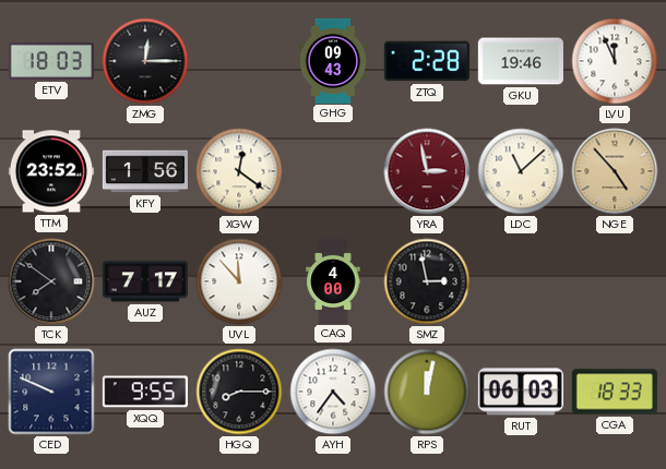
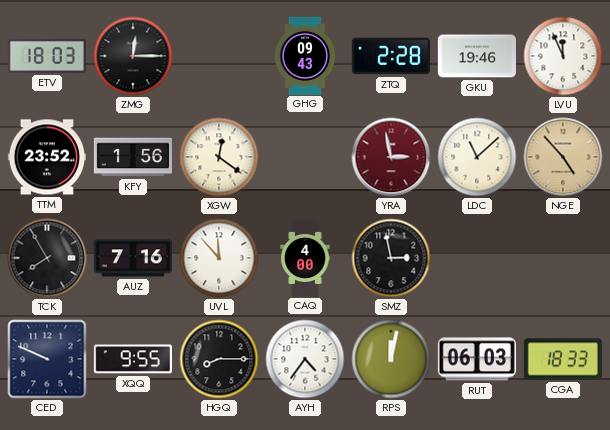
TCK: 7:51 -> 7:55 (47, 258)
AUZ: 7:17 -> 7:16 (133, 258)
